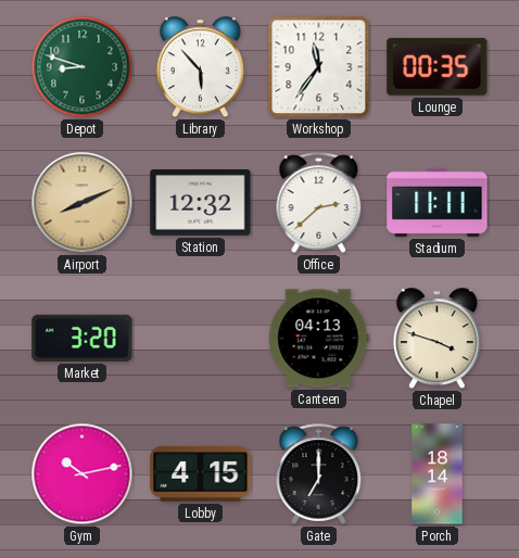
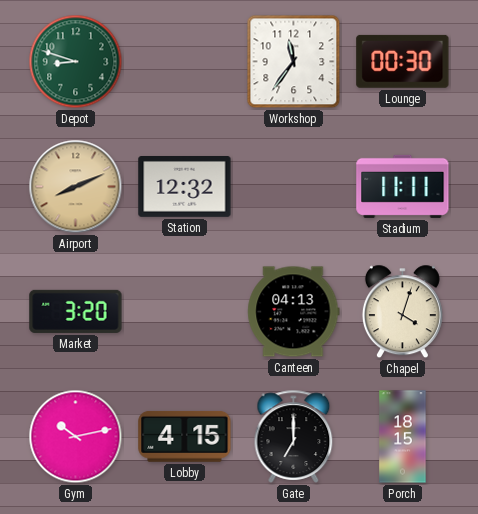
Library: 5:53 -> none (200, 67)
Lounge: 00:35 -> 00:30 (403, 61)
Office: 2:38 -> none (319, 202)
Chapel: 3:48 -> 4:03 (402, 312)
Porch: 18:14 -> 18:15 (403, 437)
